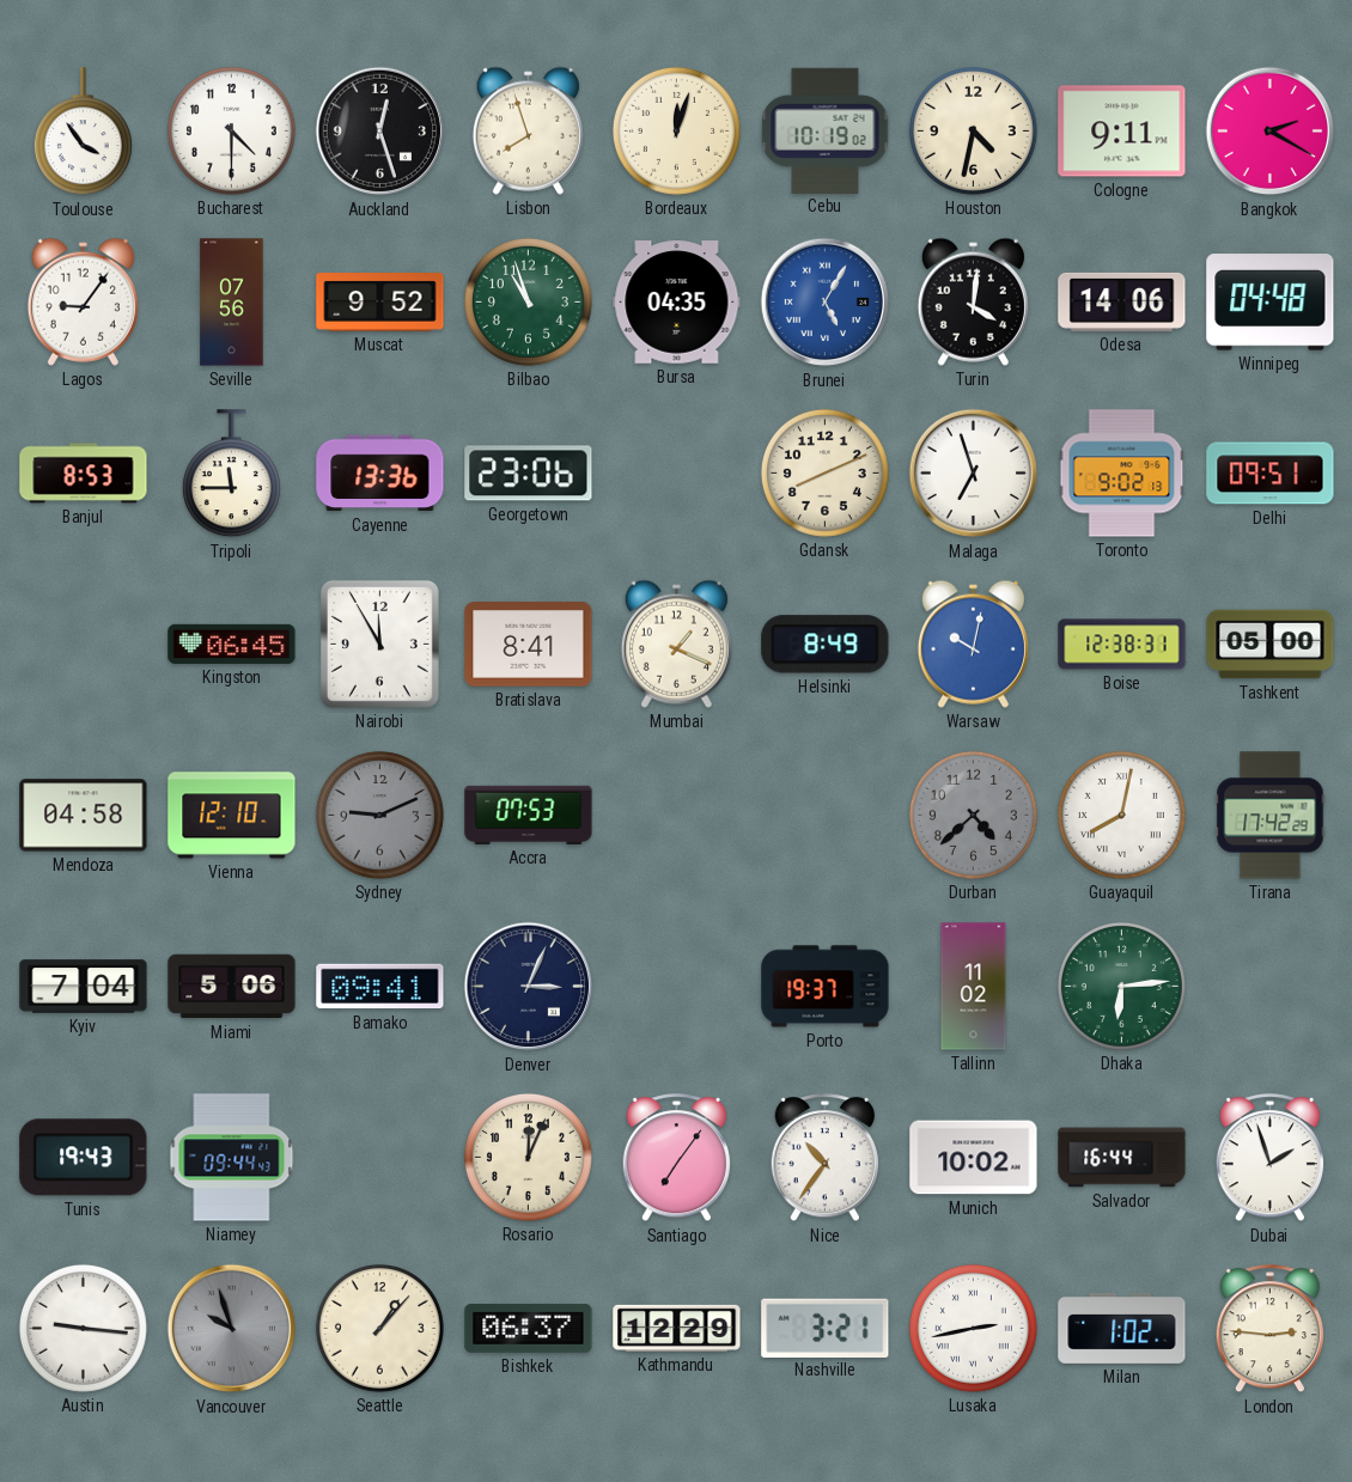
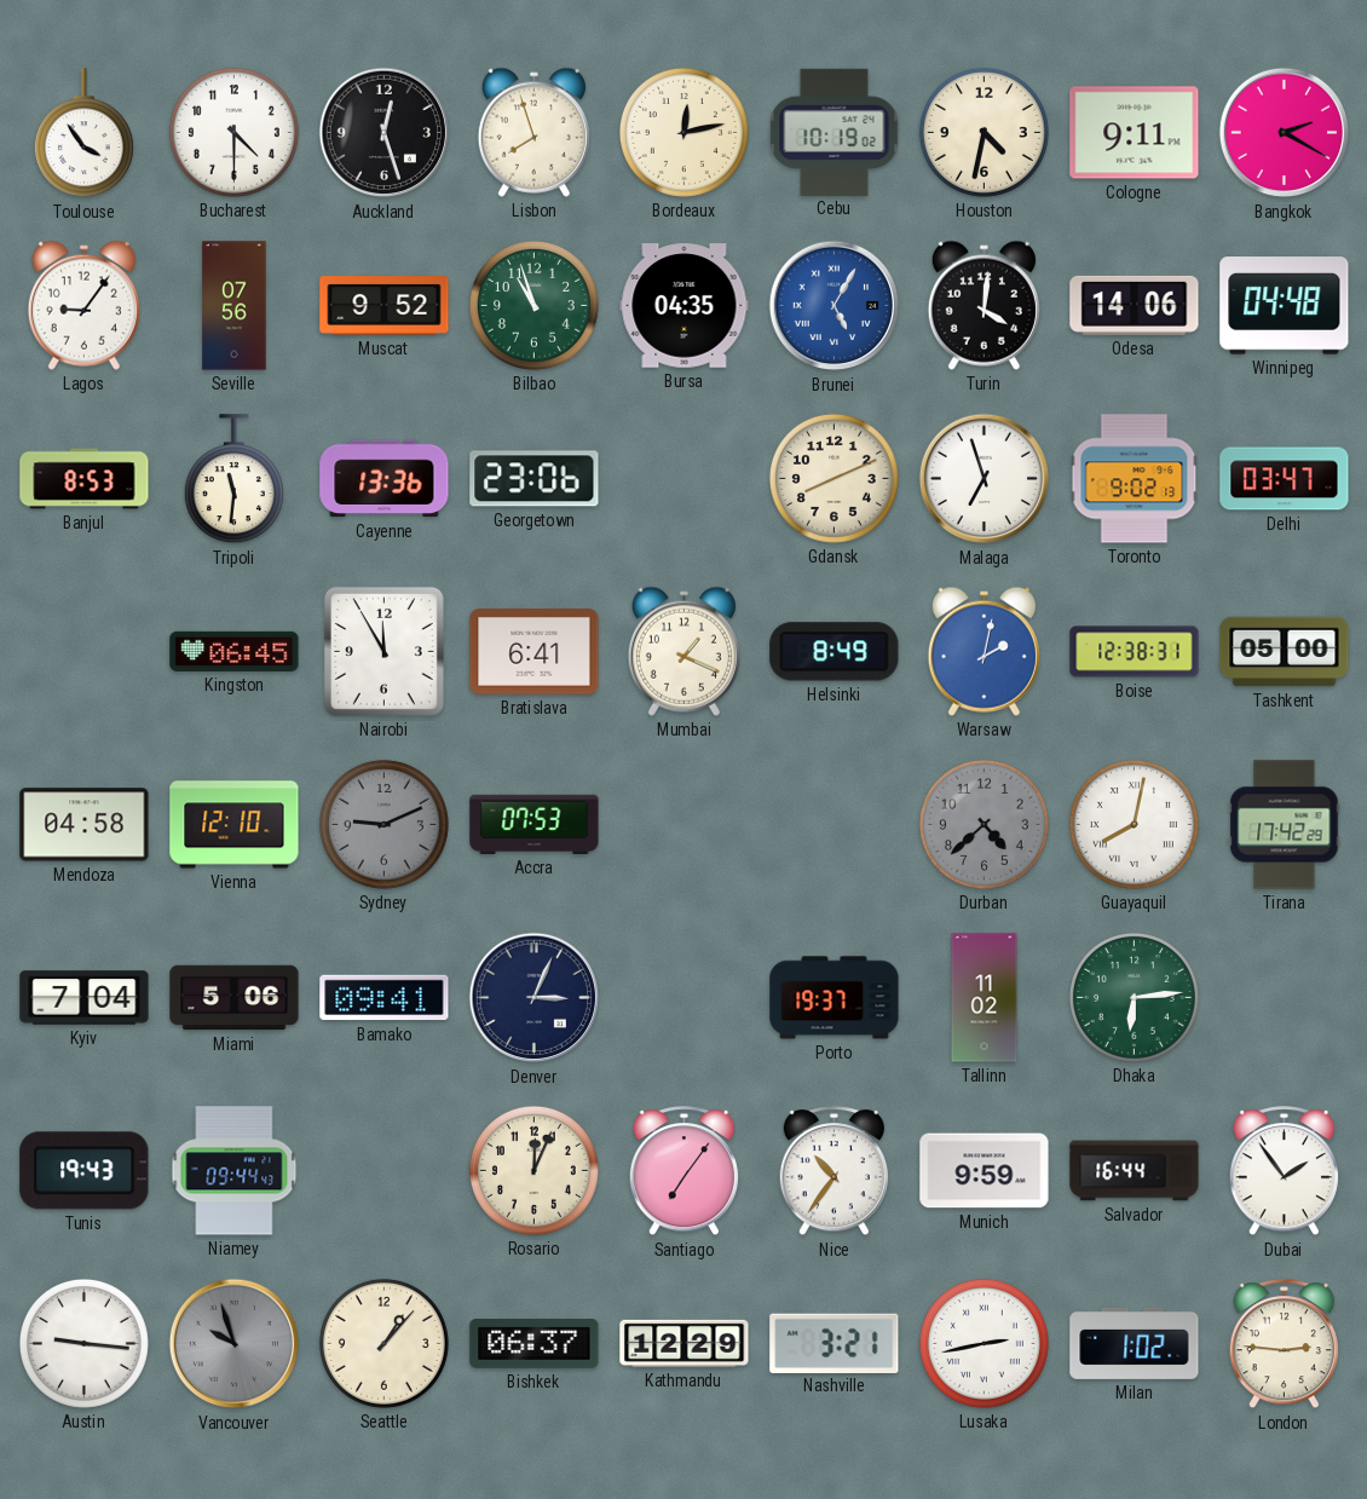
Bordeaux: 12:03 -> 12:13 (683, 132)
Tripoli: 11:45 -> 11:31 (233, 479)
Delhi: 09:51 -> 03:47 (1285, 479)
Bratislava: 8:41 -> 6:41 (535, 652)
Warsaw: 10:02 -> 2:02 (984, 651)
Munich: 10:02 -> 9:59 (985, 1171)
Dubai: 1:57 -> 1:54 (1284, 1171)
